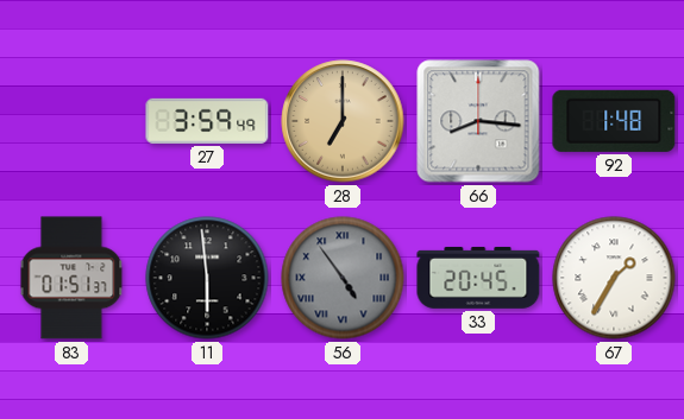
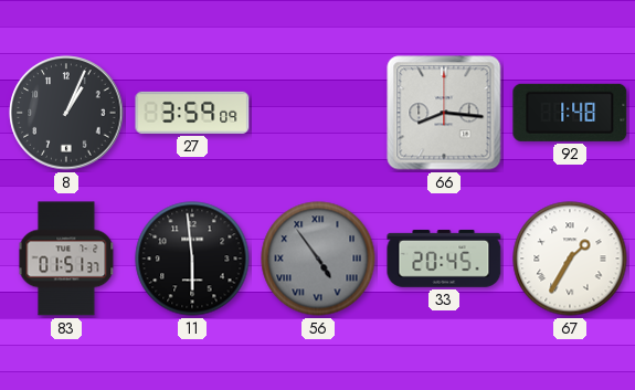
8: none -> 1:04 (66, 113)
27: 3:59:49 -> 3:59:09 (192, 113)
28: 7:00 -> none (343, 121)
